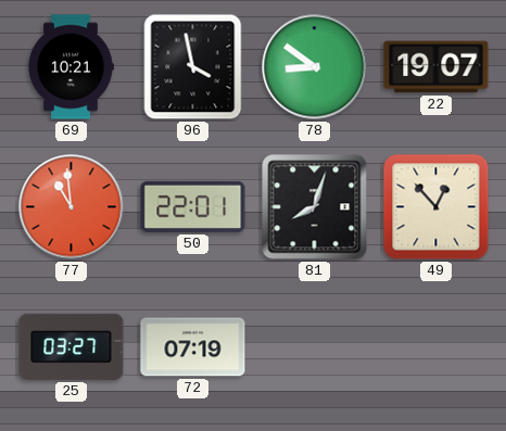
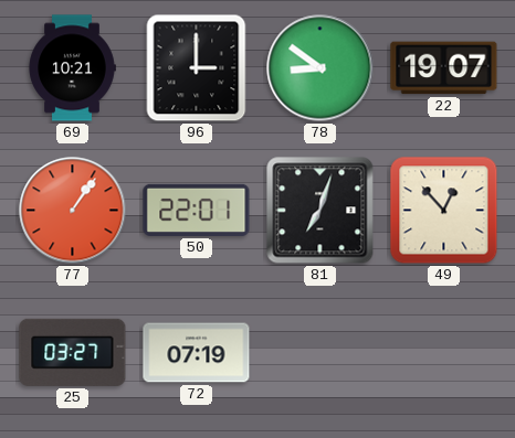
96: 3:58 -> 3:00 (197, 68)
77: 10:59 -> 1:06 (73, 211)
81: 8:03 -> 7:03 (320, 211)
